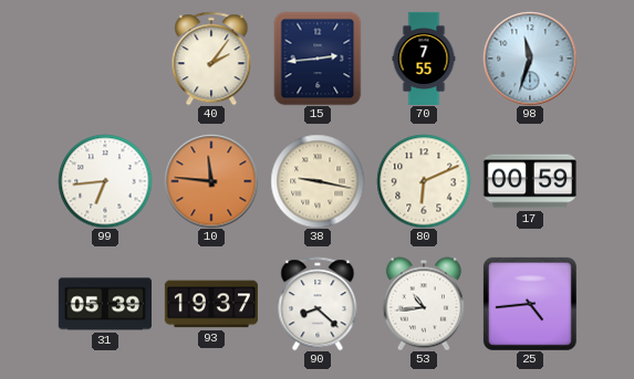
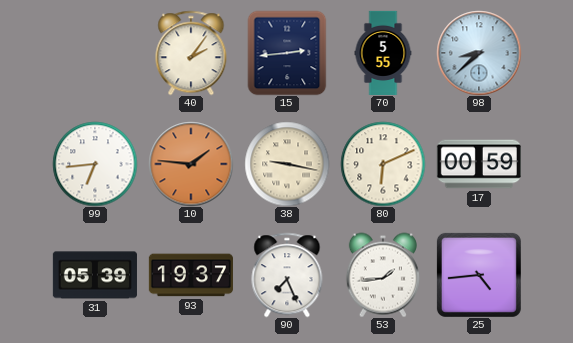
70: 7:55 -> 5:55 (383, 52)
98: 11:33 -> 8:38 (479, 53)
10: 11:46 -> 1:46 (191, 164)
90: 8:22 -> 7:26 (287, 275)
53: 10:44 -> 1:44 (383, 275)
